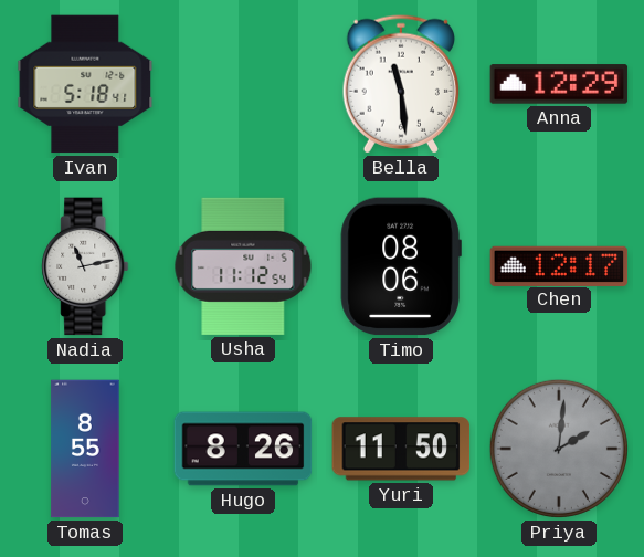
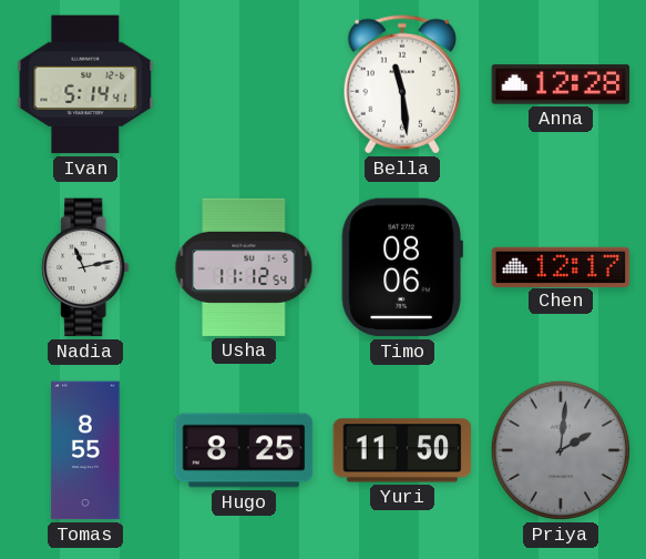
Ivan: 5:18 -> 5:14 (85, 84)
Anna: 12:29 -> 12:28 (561, 84)
Hugo: 8:26 -> 8:25 (244, 450)
